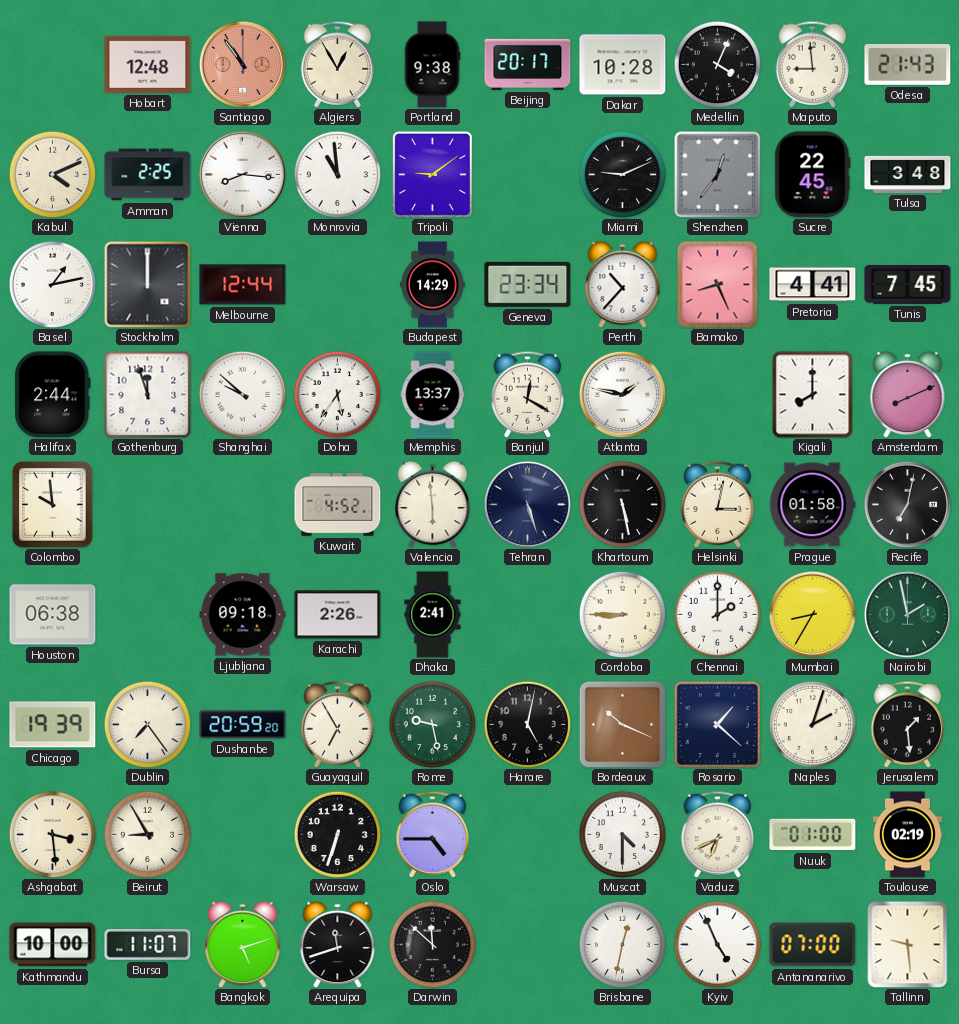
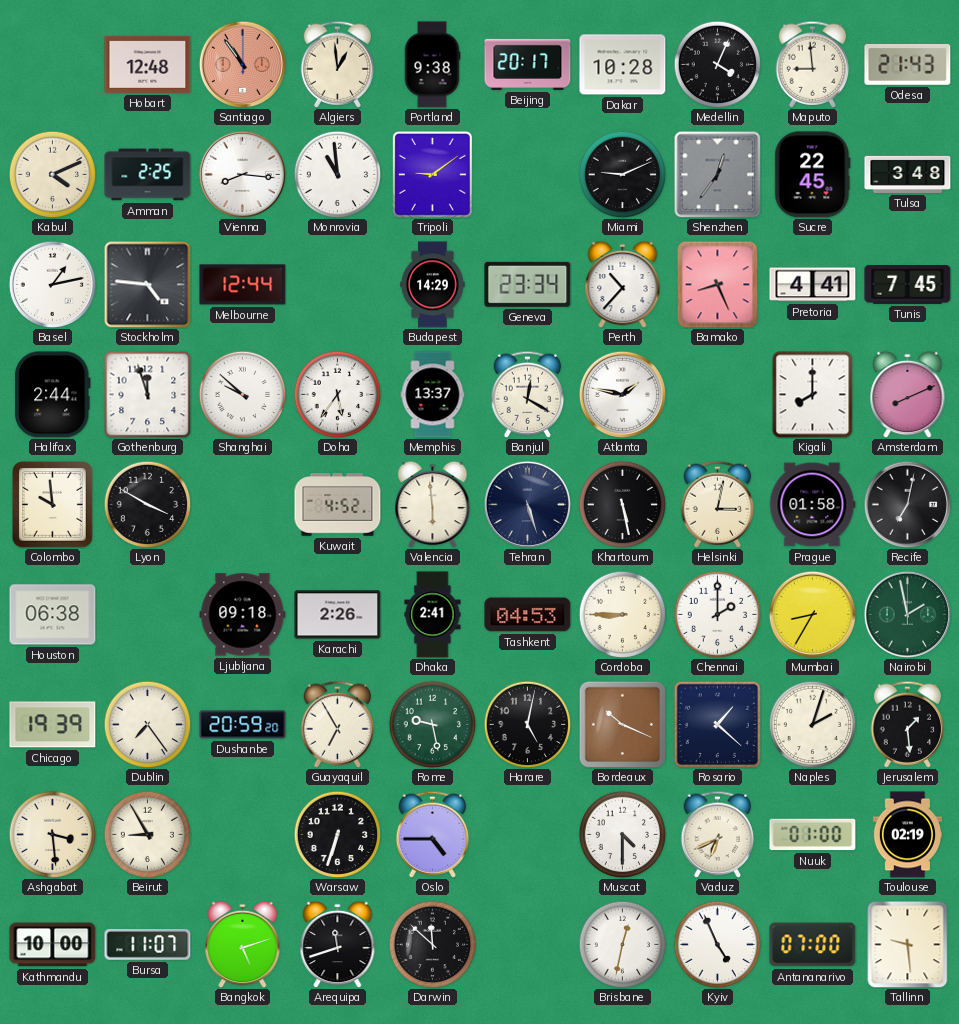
Algiers: 12:55 -> 12:59 (338, 64)
Stockholm: 12:00 -> 4:46 (147, 284)
Lyon: none -> 3:50 (147, 504)
Tashkent: none -> 04:53 (528, 615)
